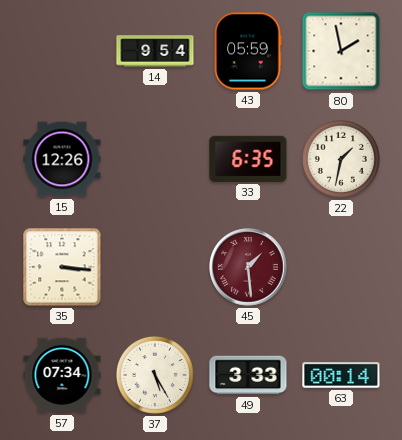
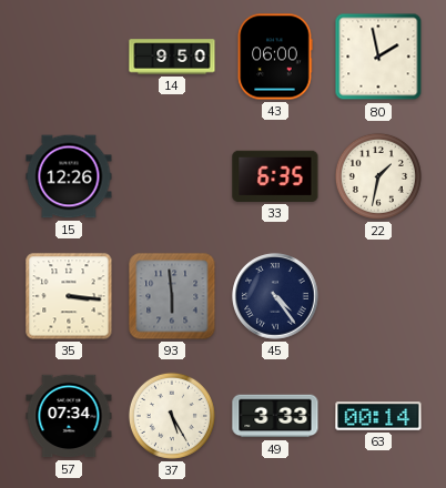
14: 9:54 -> 9:50 (172, 57)
43: 05:59 -> 06:00 (275, 57)
93: none -> 5:59 (172, 296)
45: 1:29 -> 4:24 (275, 296)
45 dial: burgundy -> navy (275, 296)
